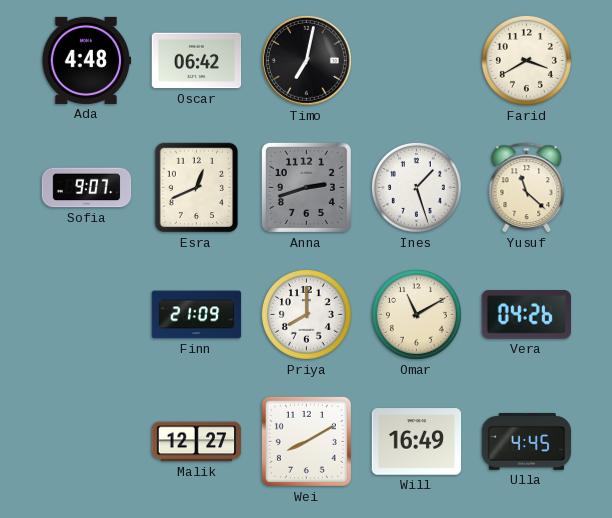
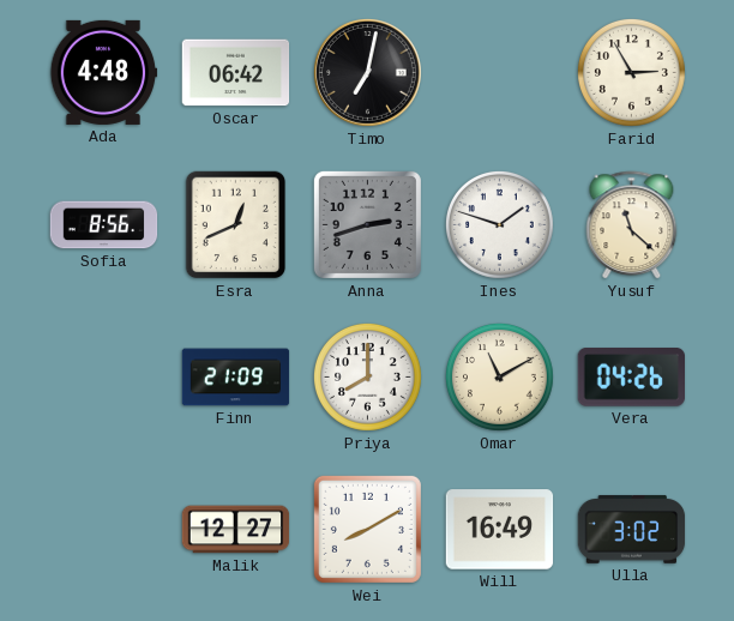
Farid: 3:40 -> 2:55 (632, 73)
Sofia: 9:07 -> 8:56 (104, 225)
Ines: 1:27 -> 1:48 (500, 225)
Ulla: 4:45 -> 3:02 (632, 530)
